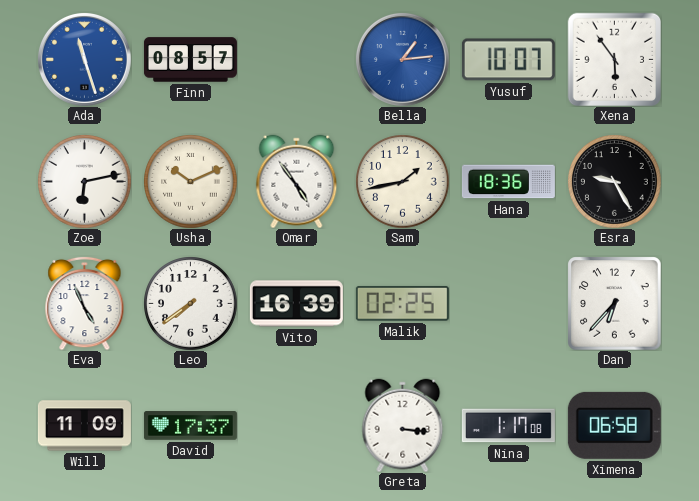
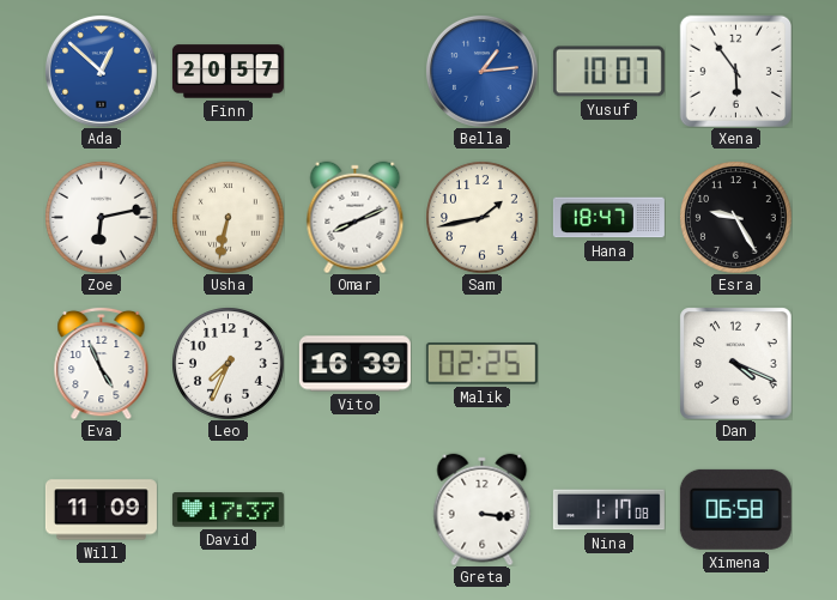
Ada: 11:27 -> 12:52 (101, 71)
Finn: 08:57 -> 20:57 (228, 72)
Usha: 10:11 -> 6:32 (228, 217)
Omar: 4:54 -> 8:11 (356, 217)
Hana: 18:36 -> 18:47 (608, 218)
Leo: 7:39 -> 7:34 (228, 363)
Dan: 6:37 -> 4:19 (735, 363)
